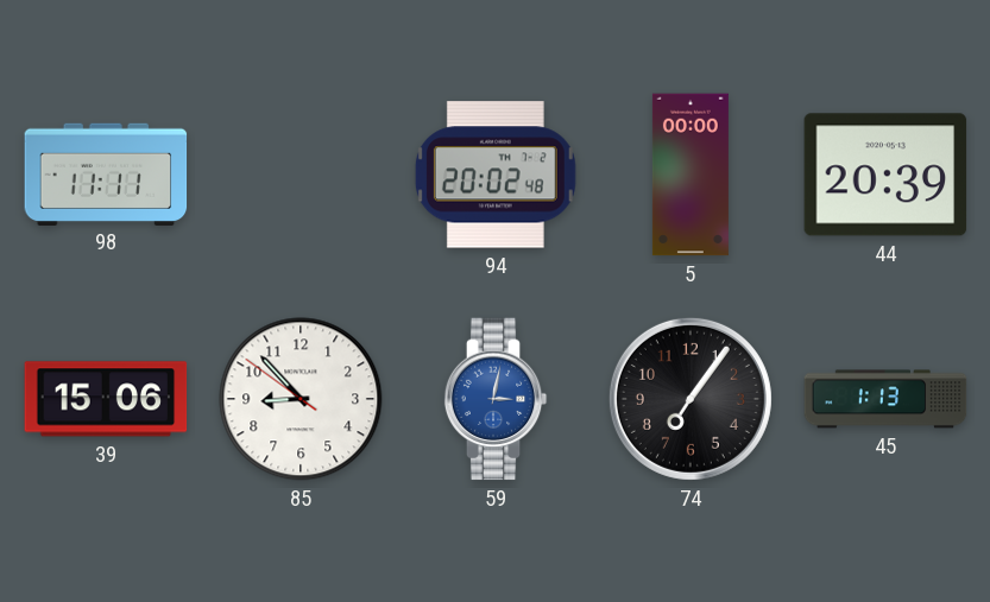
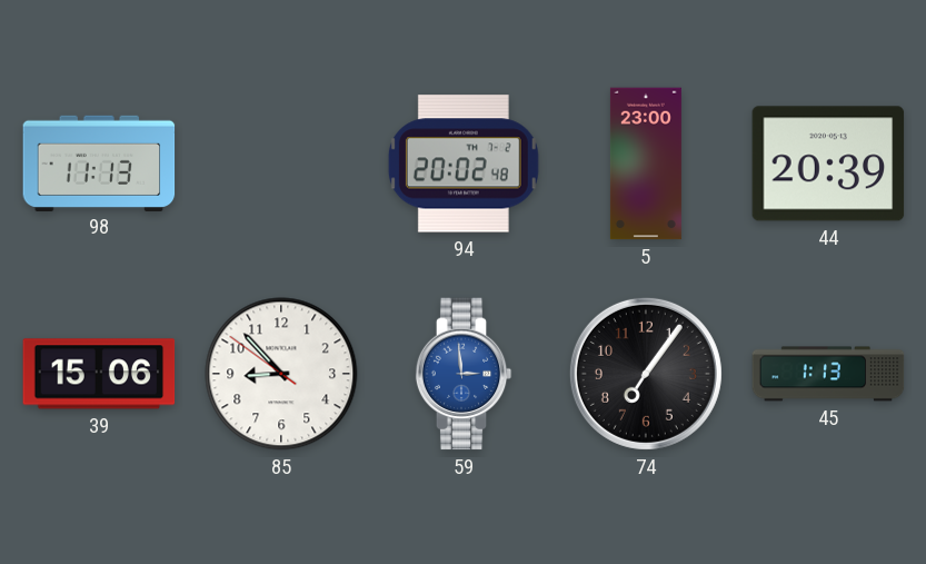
98: 11:11 -> 11:13 (99, 162)
5: 00:00 -> 23:00 (646, 164)
59: 3:02 -> 2:59 (464, 374)
